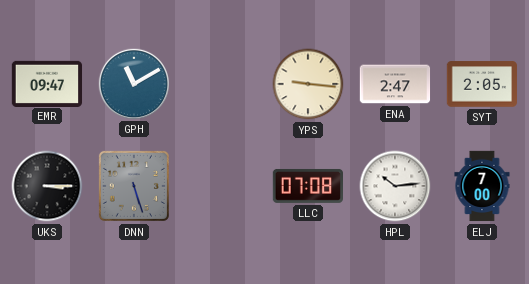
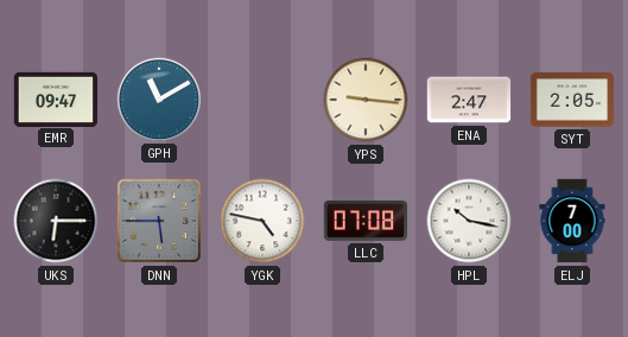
UKS: 3:15 -> 6:15 (56, 221)
DNN: 5:27 -> 5:45 (159, 221)
YGK: none -> 4:47 (262, 221)
HPL: 10:14 -> 10:17 (469, 221)
